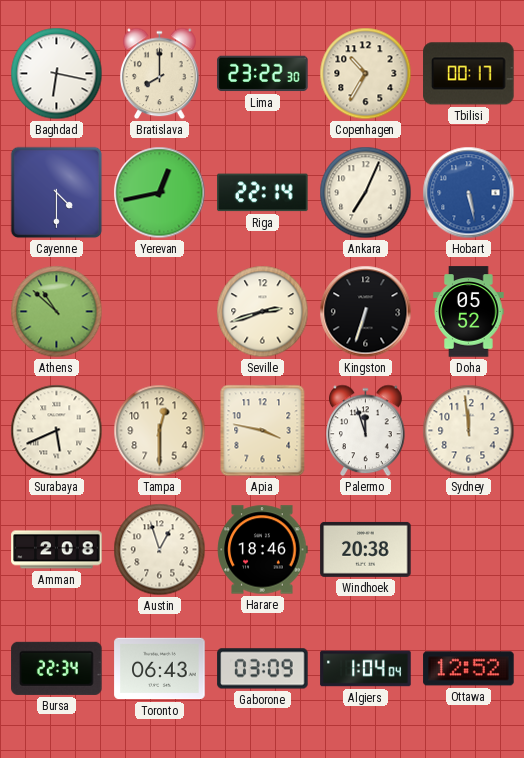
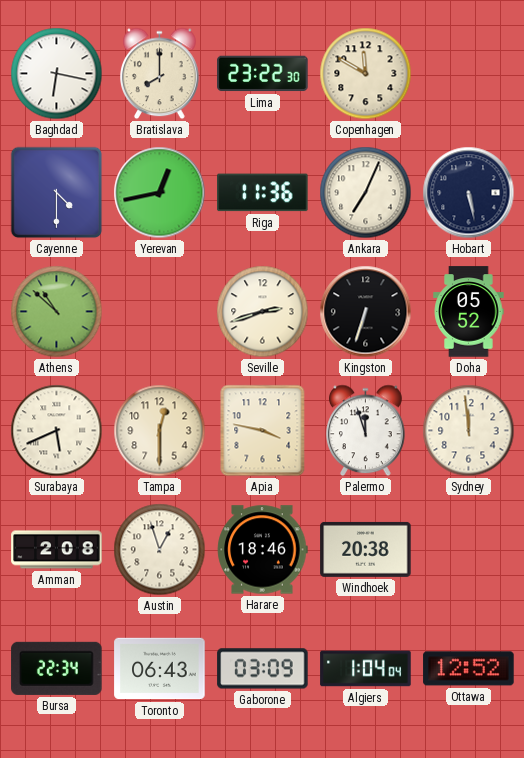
Copenhagen: 10:35 -> 11:50 (366, 74)
Tbilisi: 00:17 -> none (469, 74)
Riga: 22:14 -> 11:36 (263, 193)
Hobart dial: blue -> navy (469, 193)
